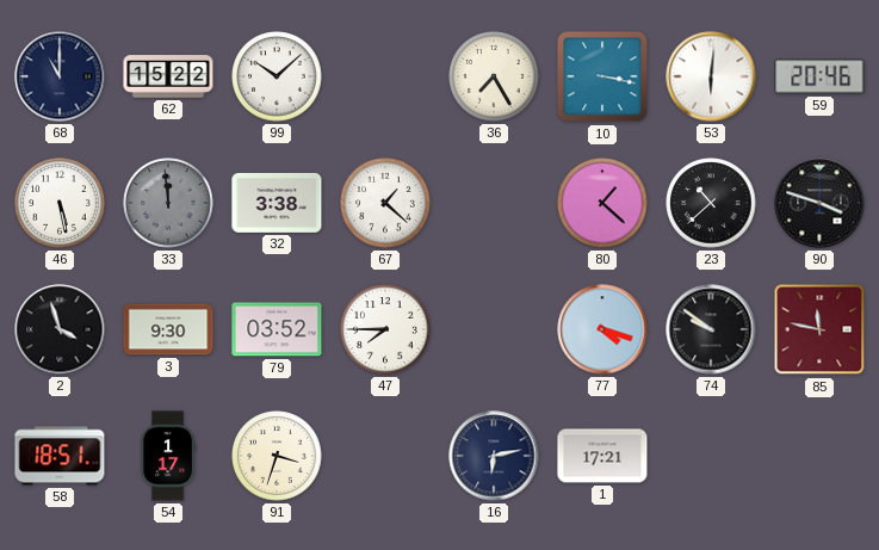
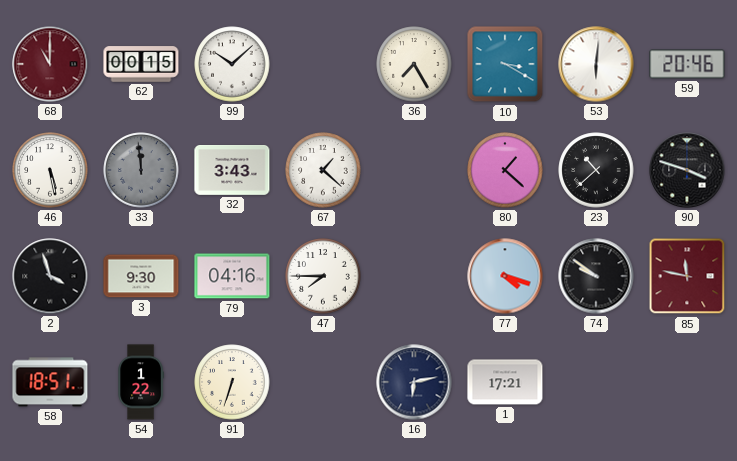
68 dial: navy -> burgundy (50, 64)
62: 15:22 -> 00:15 (141, 64)
10: 3:17 -> 3:20 (505, 64)
32: 3:38 -> 3:43 (232, 171)
79: 03:52 -> 04:16 (232, 276)
54: 1:17 -> 1:22 (140, 382)
91: 3:33 -> 6:33 (232, 382)
